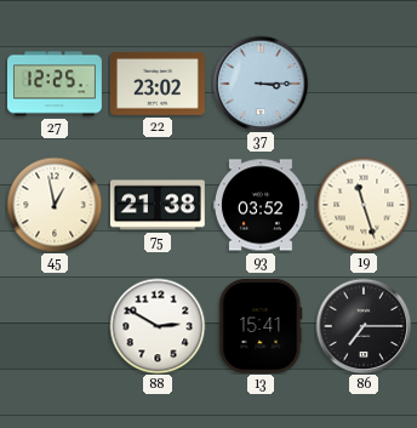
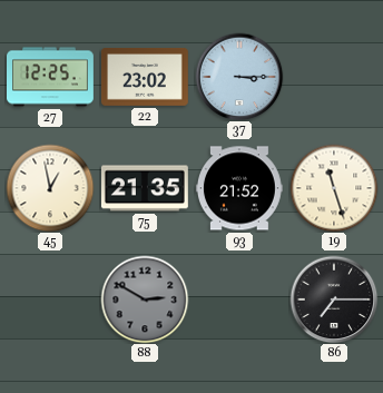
75: 21:38 -> 21:35 (145, 188)
93: 03:52 -> 21:52 (239, 188)
88 dial: white -> grey (145, 299)
13: 15:41 -> none (261, 326)
